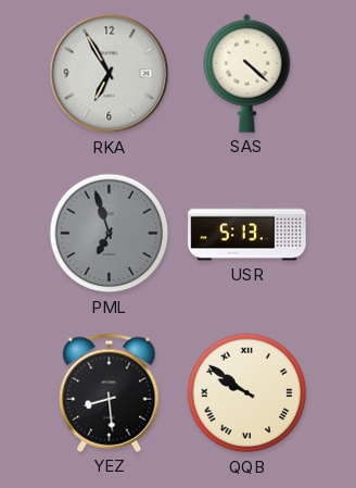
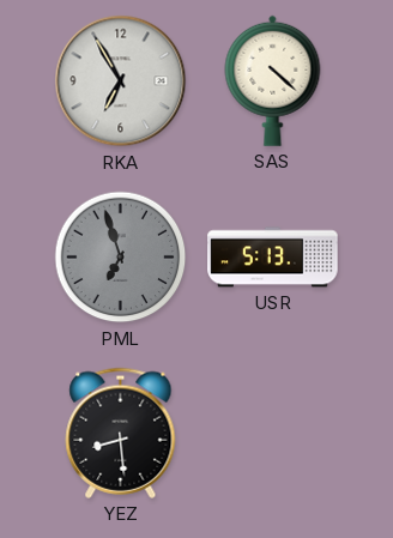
QQB: 9:51 -> none (247, 393)
